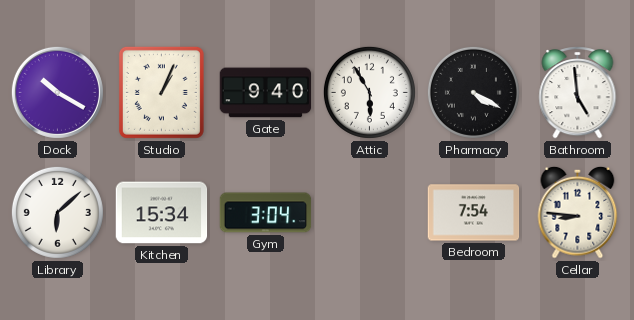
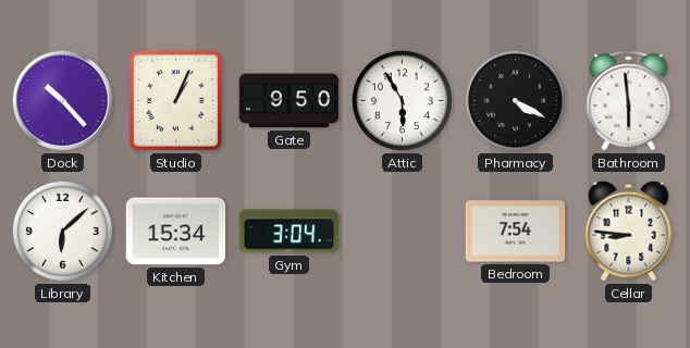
Dock: 10:20 -> 10:23 (62, 100)
Gate: 9:40 -> 9:50 (289, 101)
Bathroom: 4:59 -> 5:59 (629, 101)
